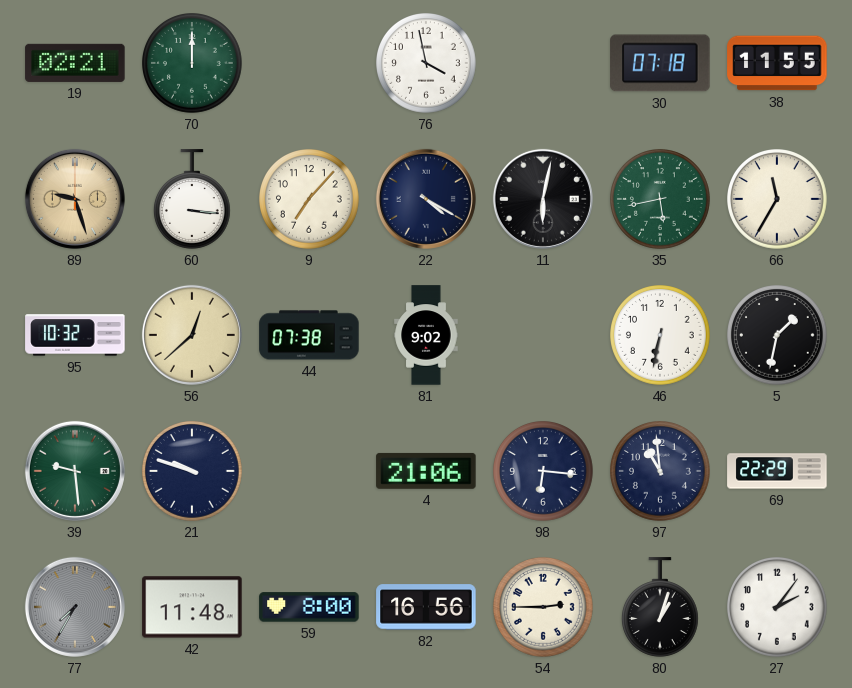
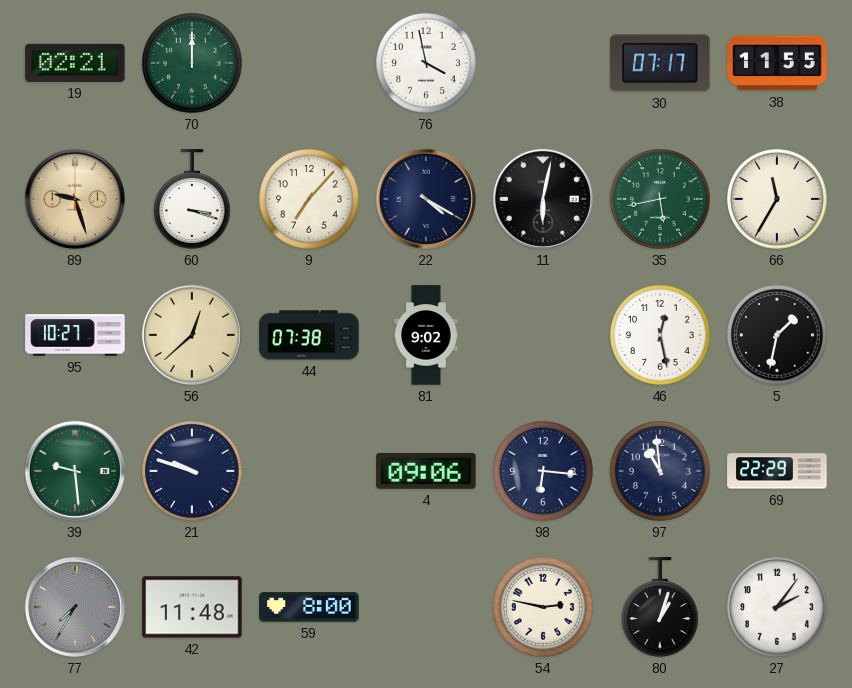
30: 07:18 -> 07:17 (660, 63)
60: 3:16 -> 3:18 (192, 199)
95: 10:32 -> 10:27 (75, 335)
46: 6:32 -> 12:28 (661, 336)
4: 21:06 -> 09:06 (426, 471)
82: 16:56 -> none (426, 607)
54: 2:45 -> 2:47 (544, 608)
